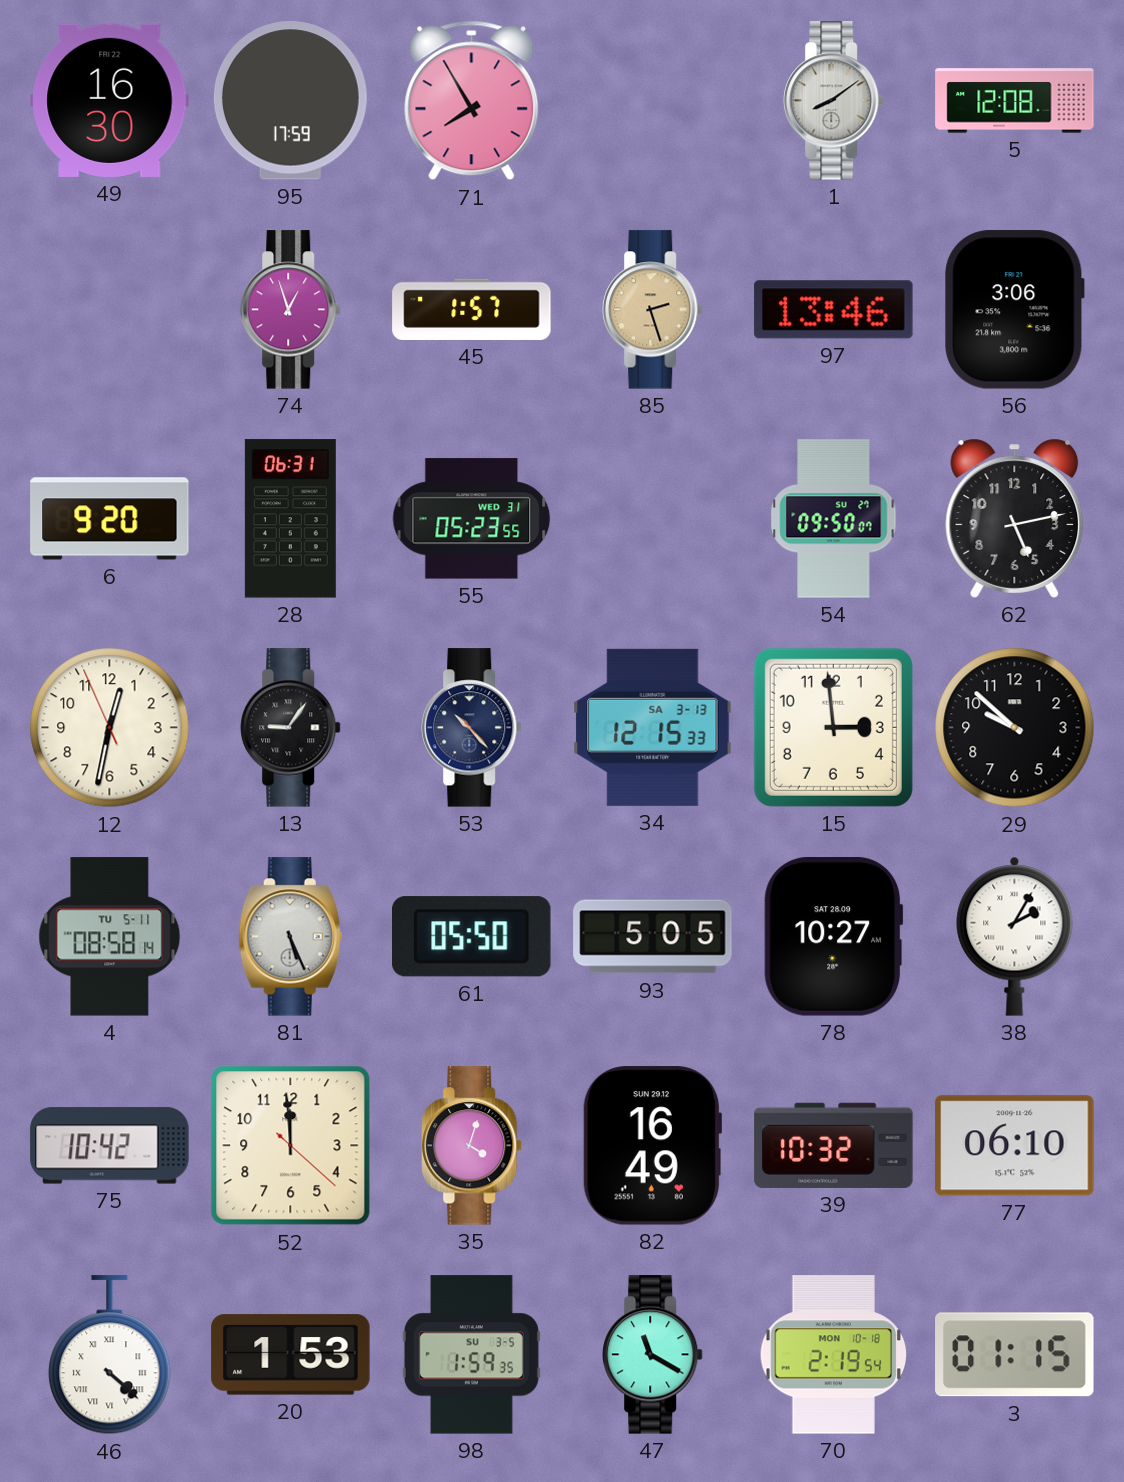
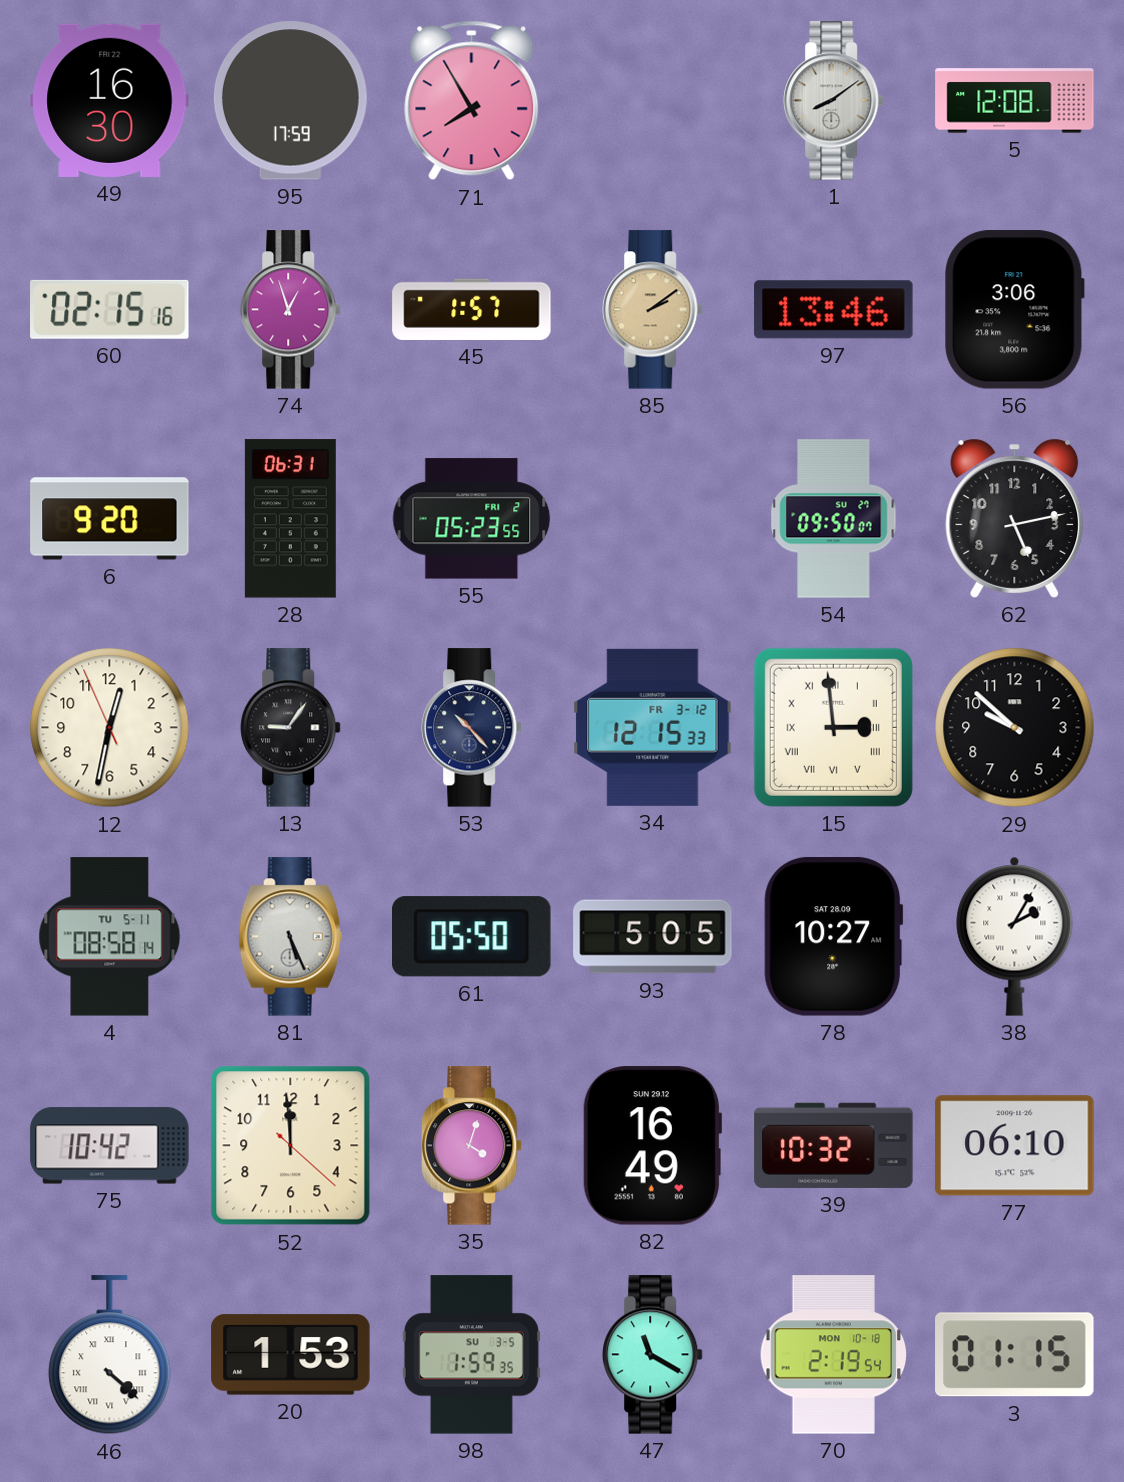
60: none -> 02:15 (110, 309)
85: 2:27 -> 2:09 (653, 310)
55 date: WED 31 -> FRI 2 (472, 519)
34 date: SA 3-13 -> FR 3-12 (653, 727)
15 numerals: Arabic -> Roman (833, 727)
